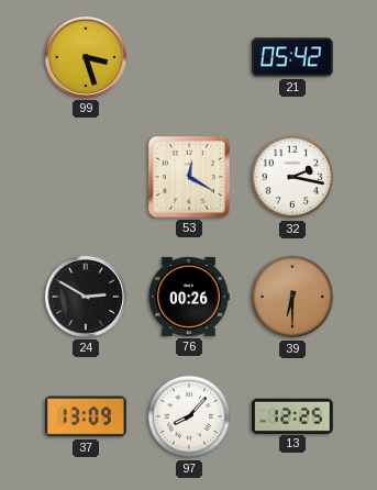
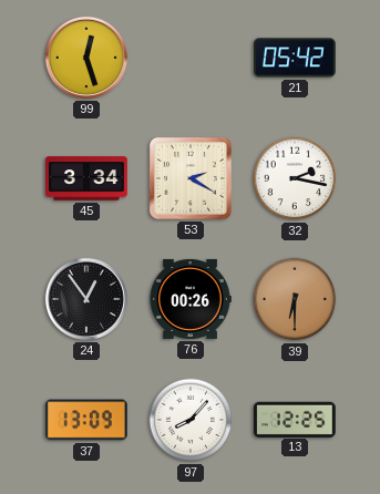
99: 3:27 -> 12:27 (86, 58)
45: none -> 3:34 (86, 178)
53: 12:20 -> 2:20 (191, 178)
24: 2:50 -> 12:54 (86, 299)
